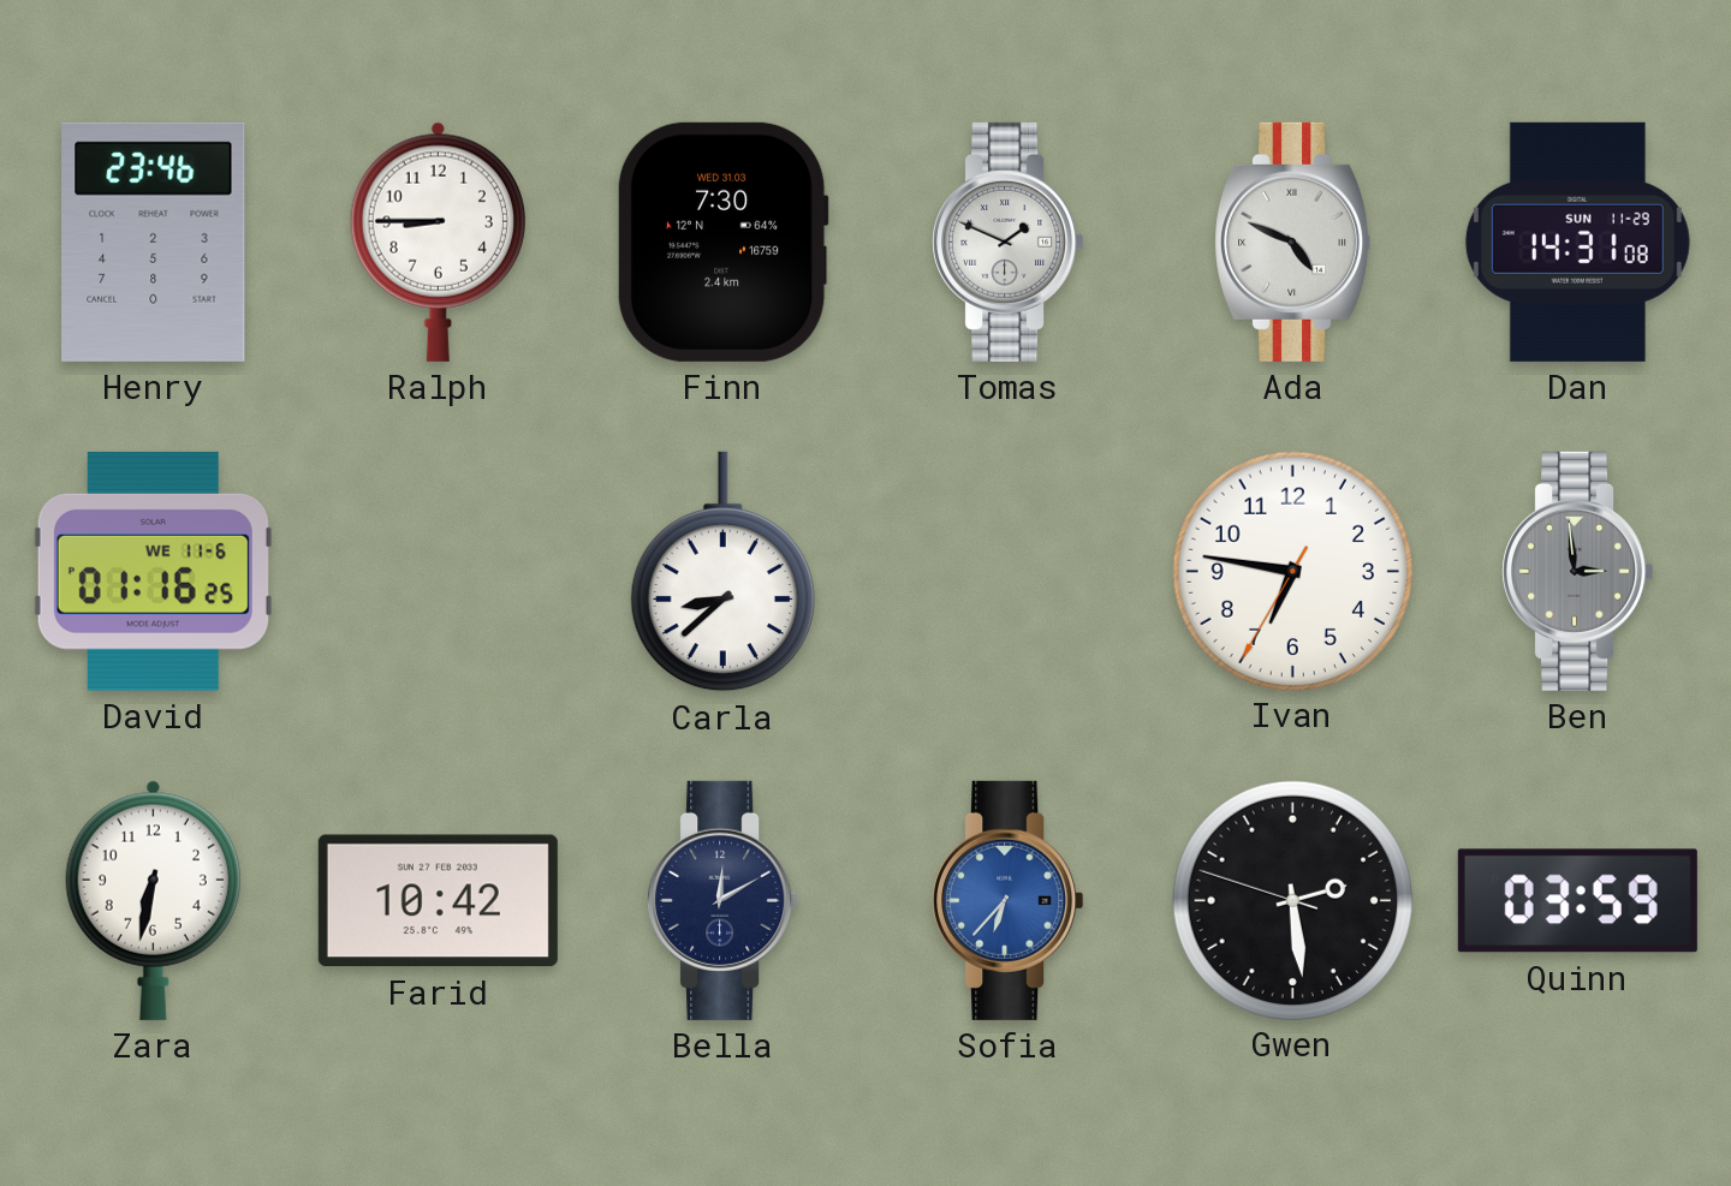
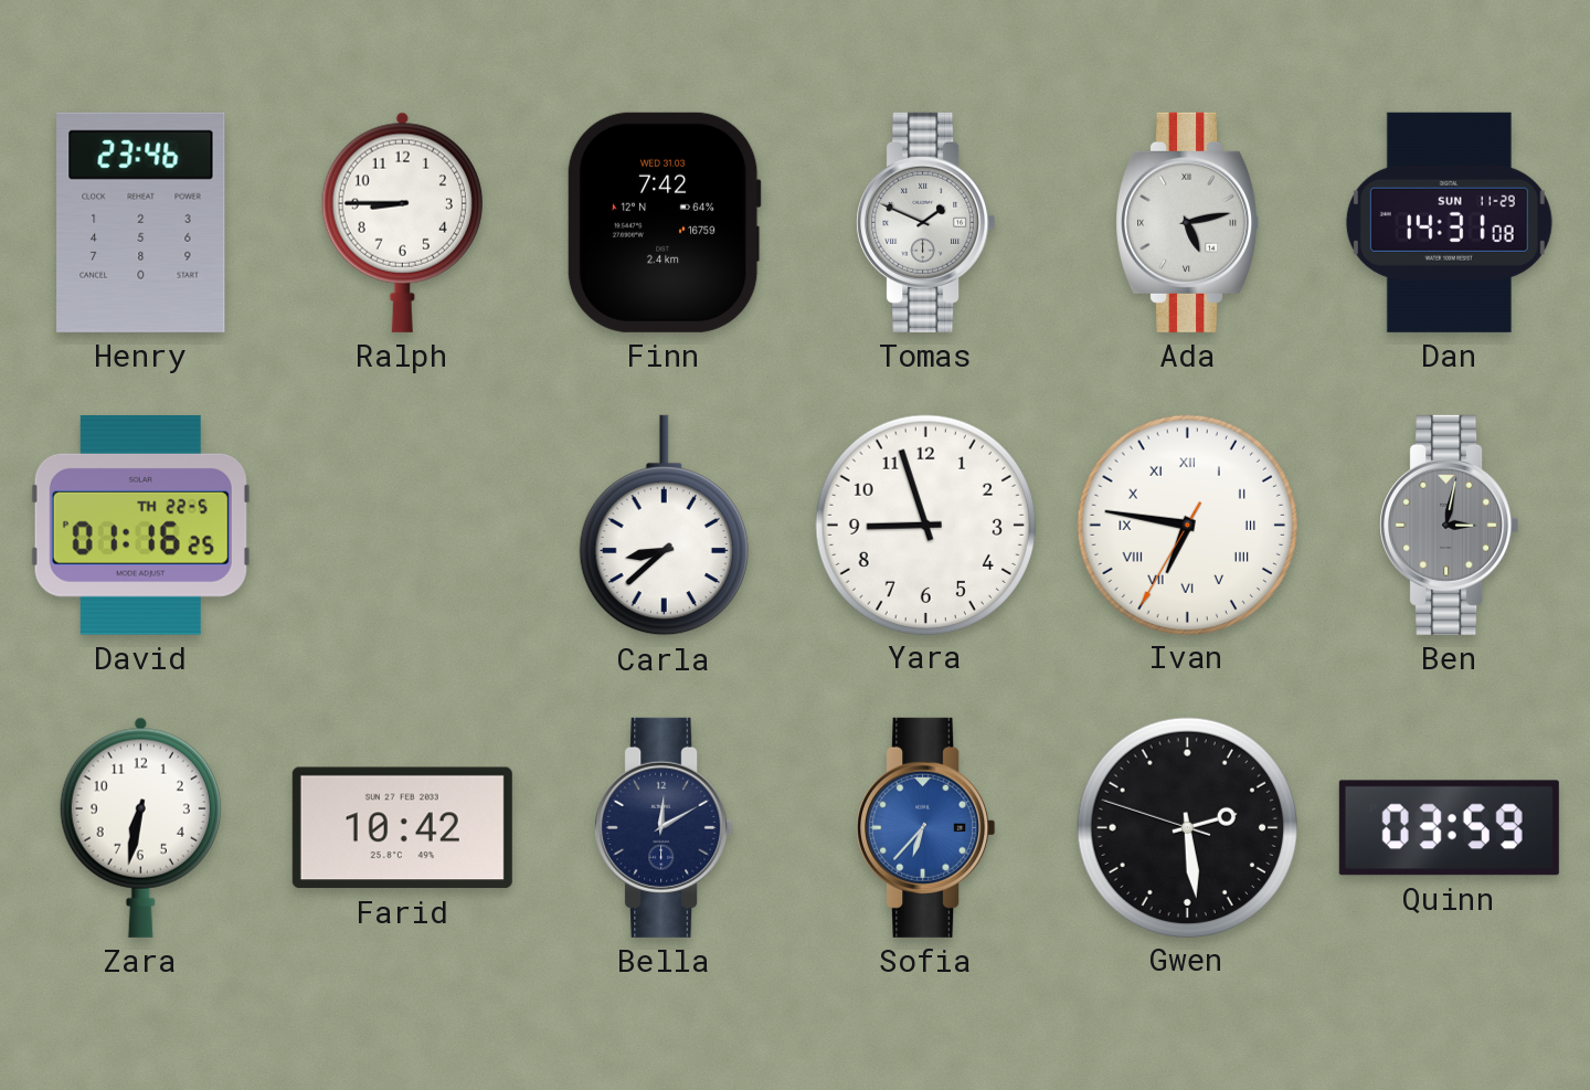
Finn: 7:30 -> 7:42 (664, 222)
Ada: 4:49 -> 5:13 (1188, 222)
David date: WE 11-6 -> TH 22-5 (140, 525)
Yara: none -> 8:57 (925, 525)
Ivan numerals: Arabic -> Roman (1187, 525)
Ben: 2:59 -> 3:02 (1450, 525)
